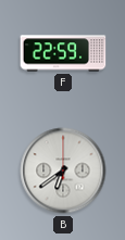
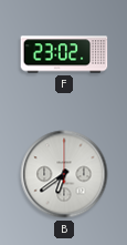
F: 22:59 -> 23:02 (64, 54)
